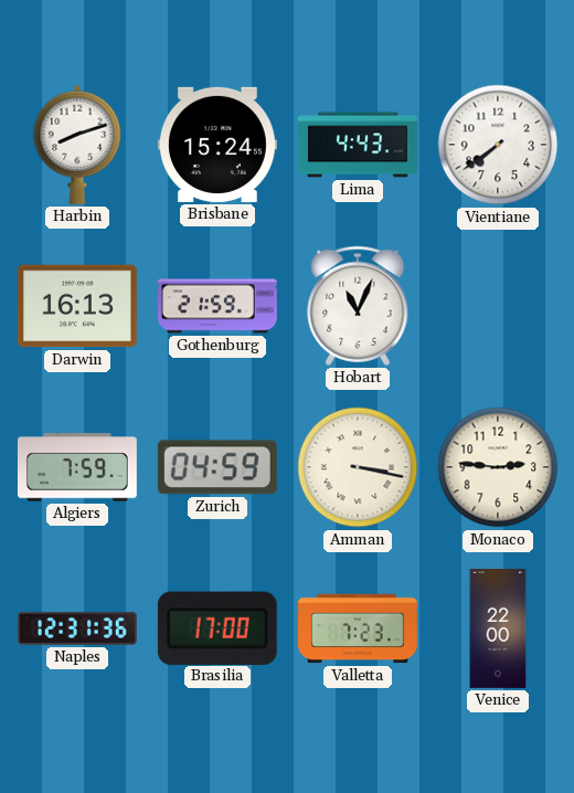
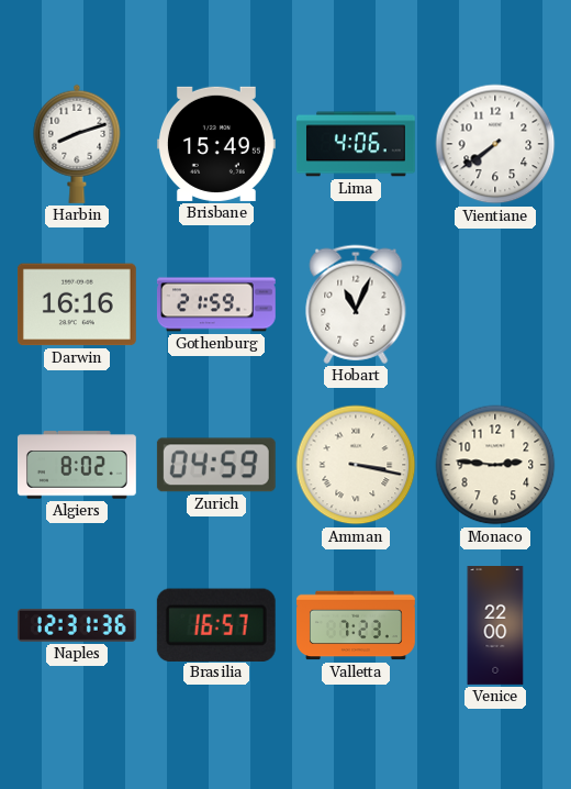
Brisbane: 15:24 -> 15:49 (216, 144)
Lima: 4:43 -> 4:06 (356, 144)
Darwin: 16:13 -> 16:16 (77, 304)
Algiers: 7:59 -> 8:02 (77, 465)
Brasilia: 17:00 -> 16:57 (216, 624)
